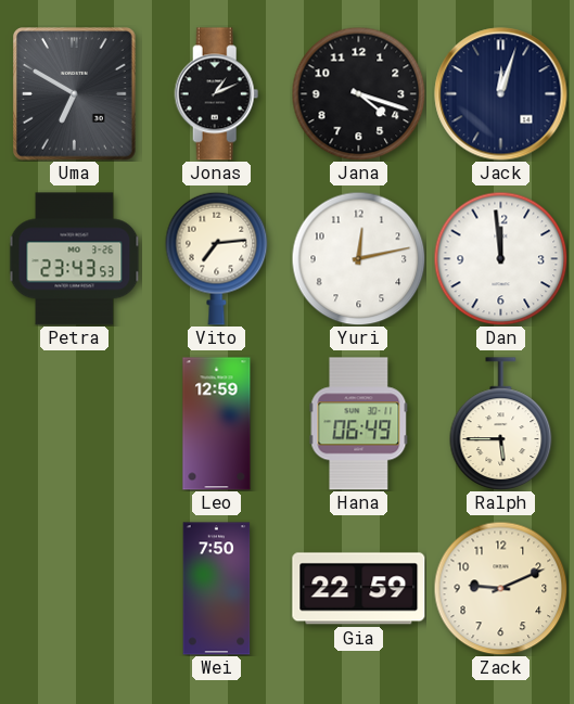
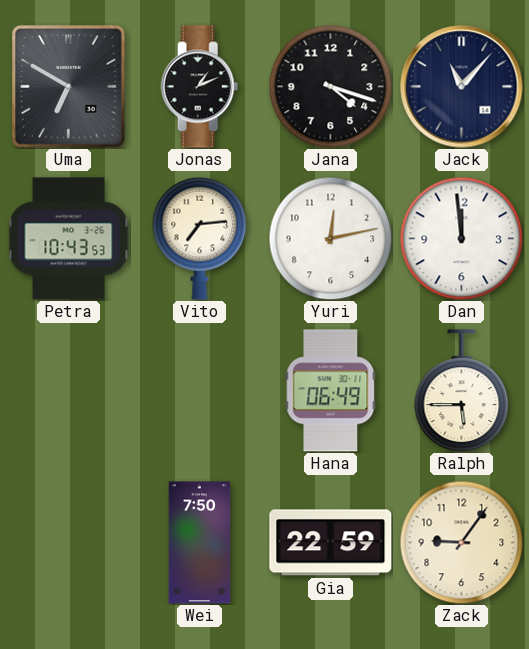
Jack: 12:03 -> 11:07 (462, 87)
Petra: 23:43 -> 10:43 (69, 239)
Leo: 12:59 -> none (217, 424)
Zack: 9:11 -> 9:06 (461, 542)
